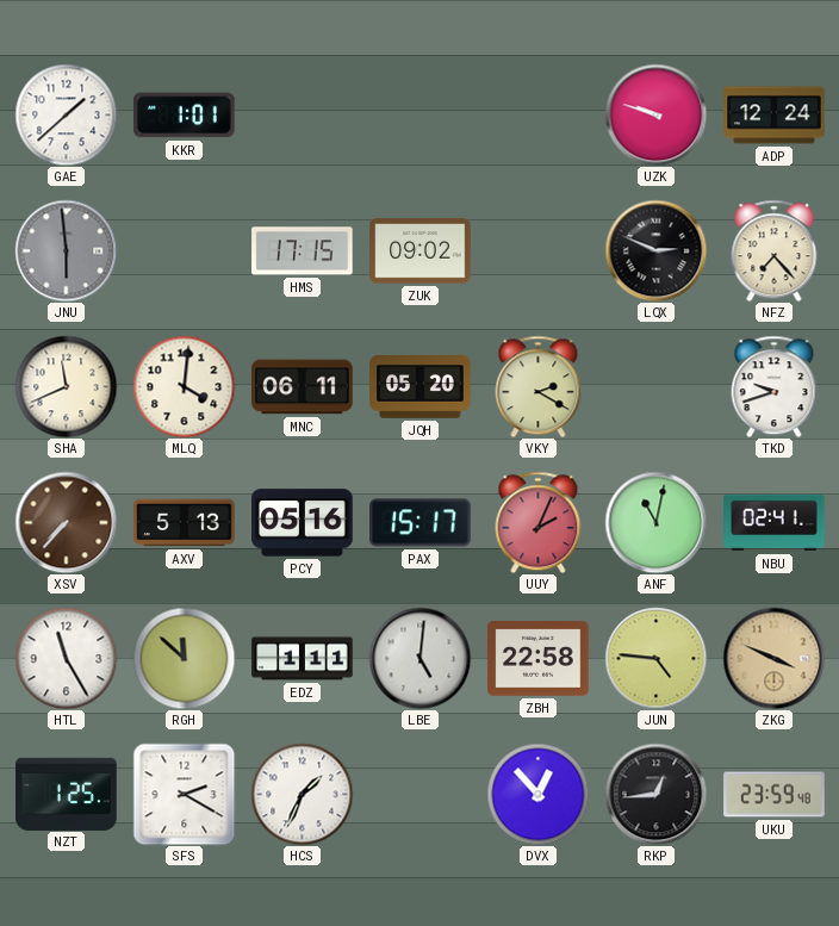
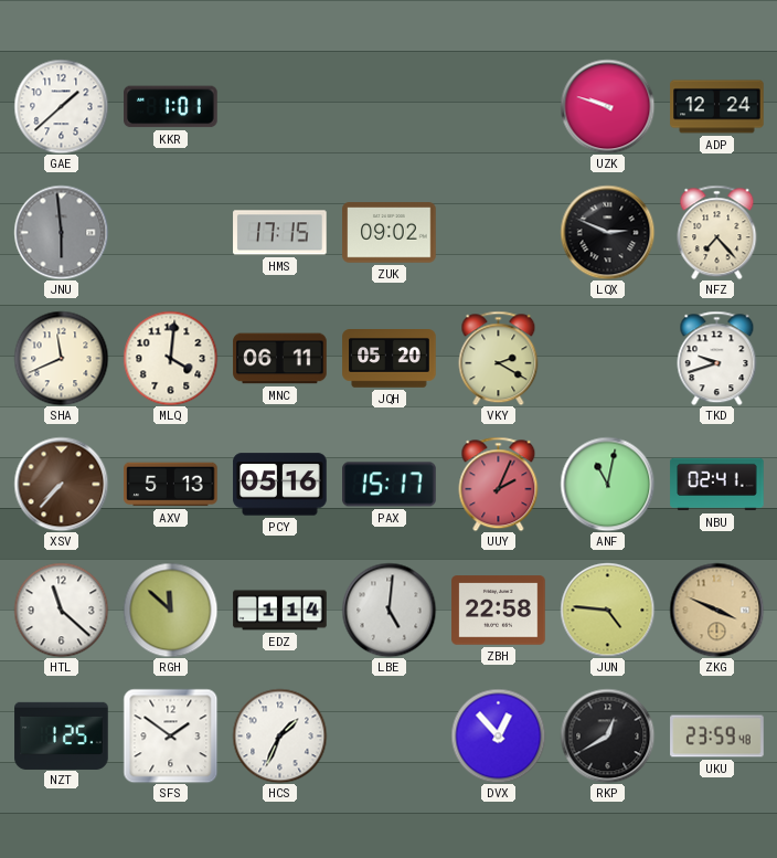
HTL: 11:25 -> 11:22 (61, 610)
EDZ: 1:11 -> 1:14 (280, 611)
SFS: 2:20 -> 1:51 (170, 735)
RKP: 12:44 -> 12:40 (607, 735)
